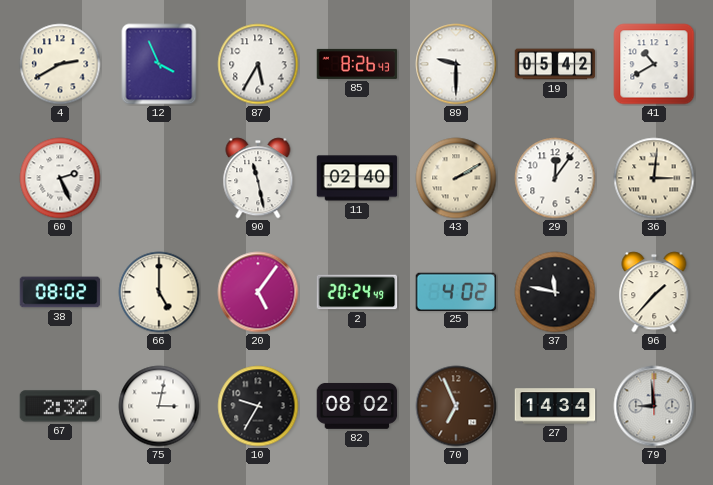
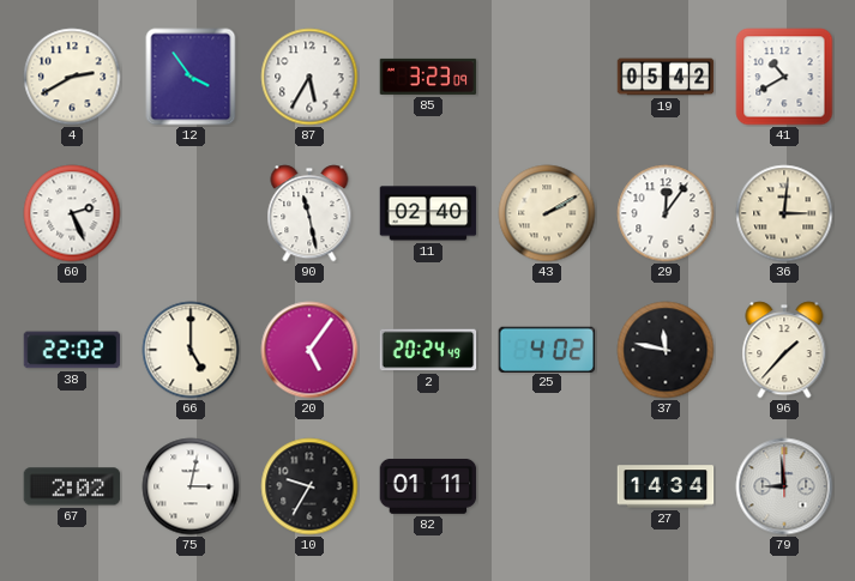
12: 3:56 -> 3:54 (191, 77)
85: 8:26 -> 3:23 (428, 77)
89: 9:30 -> none (456, 64)
38: 08:02 -> 22:02 (72, 350)
67: 2:32 -> 2:02 (72, 486)
82: 08:02 -> 01:11 (428, 486)
70: 6:56 -> none (456, 406)
